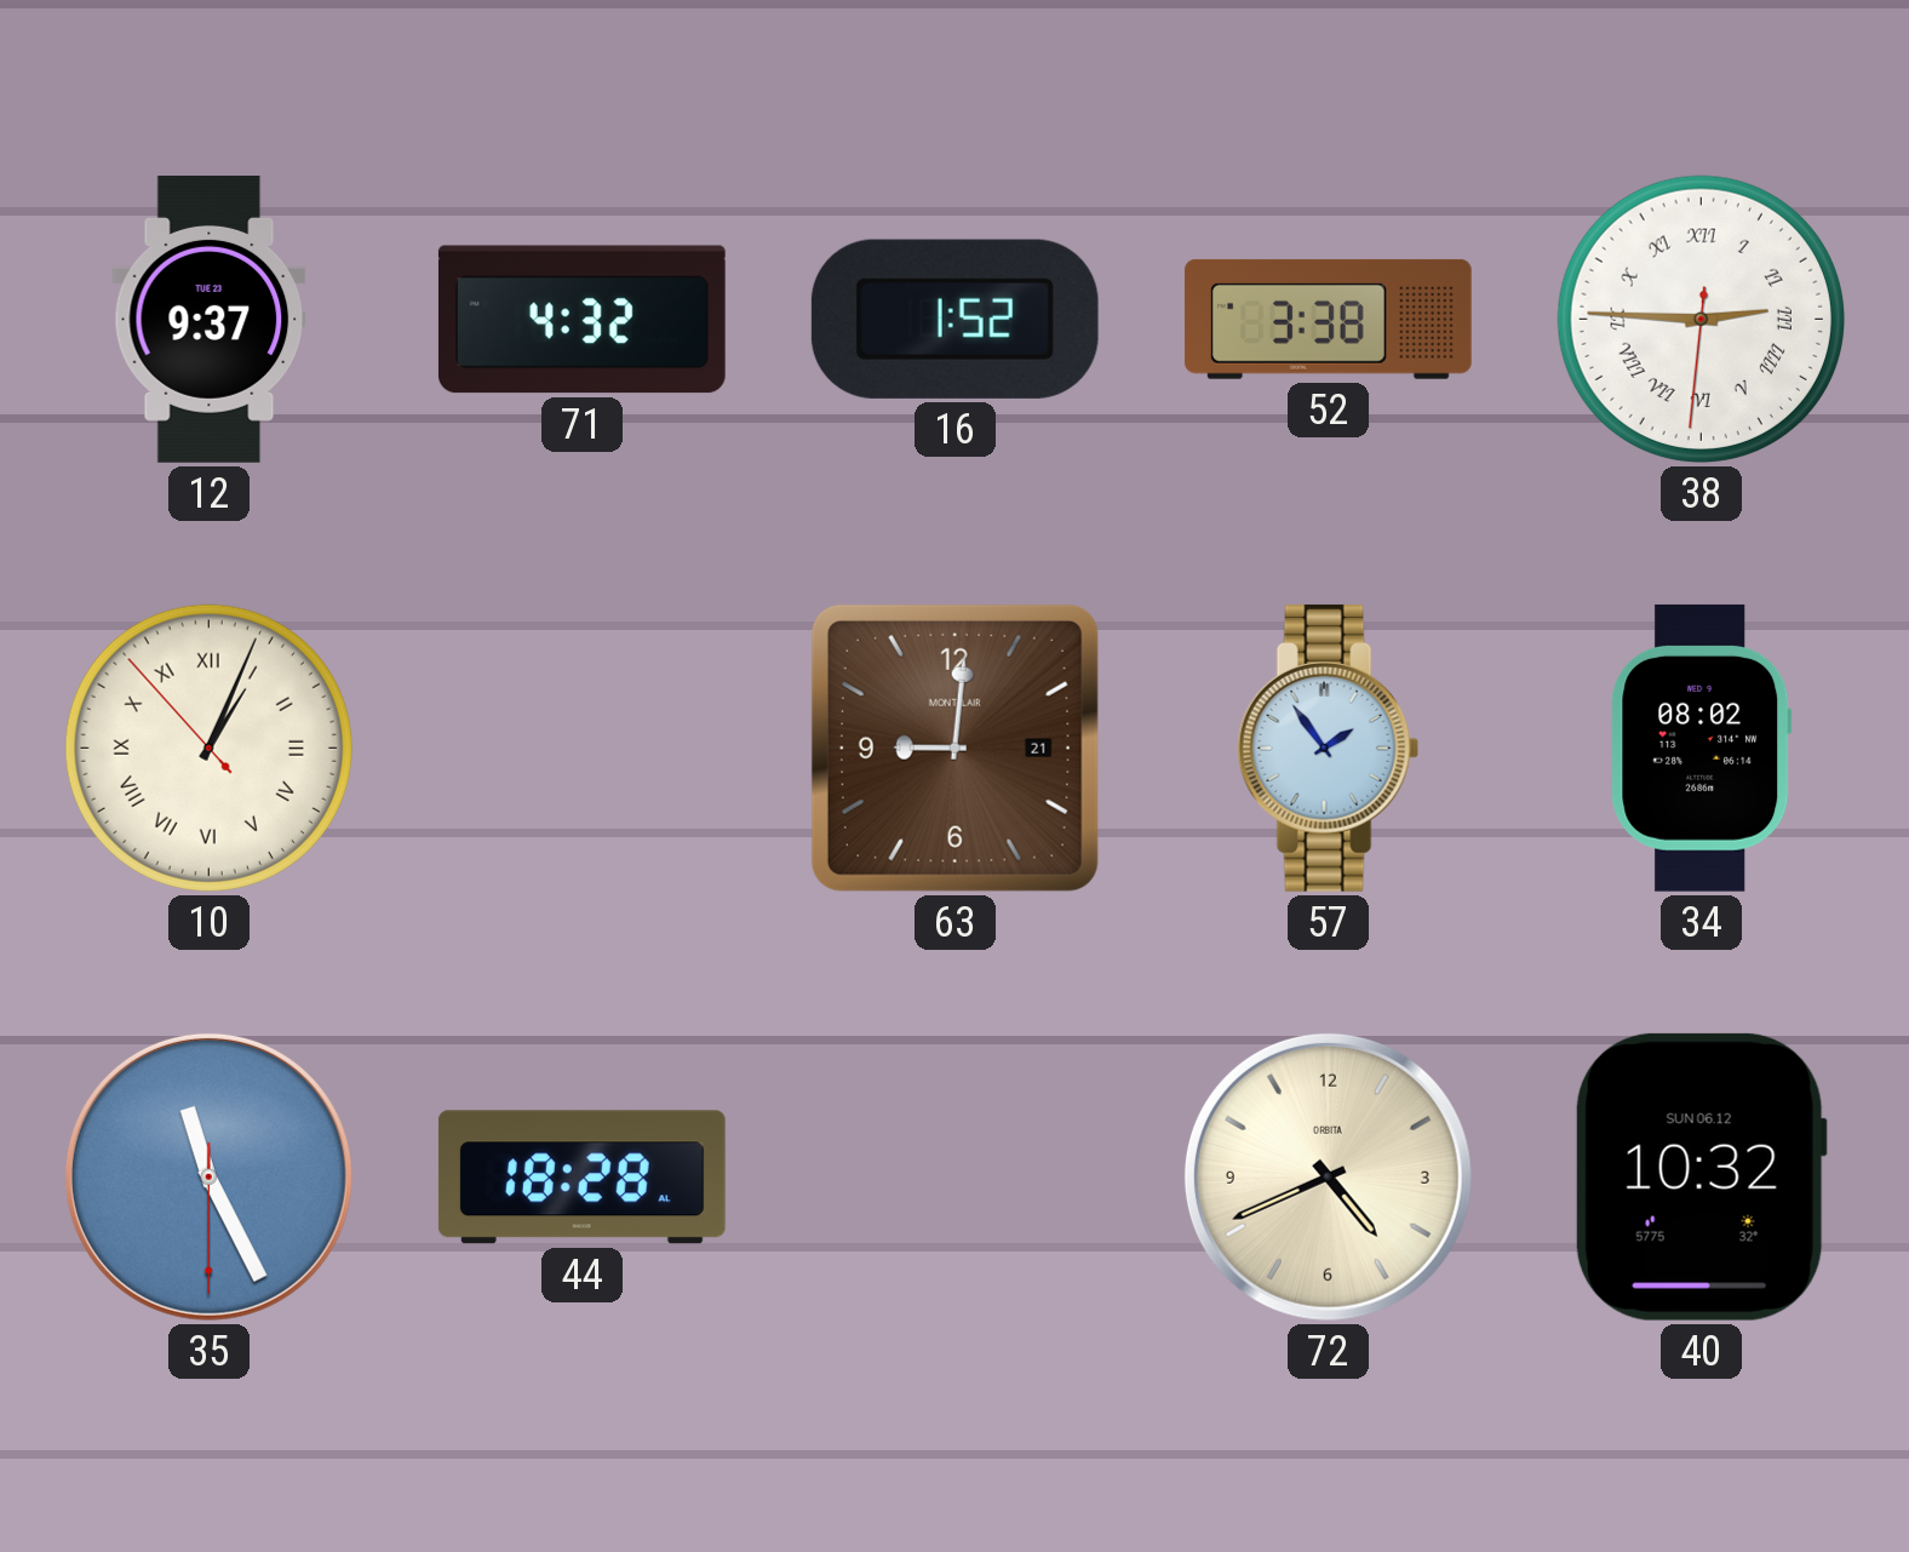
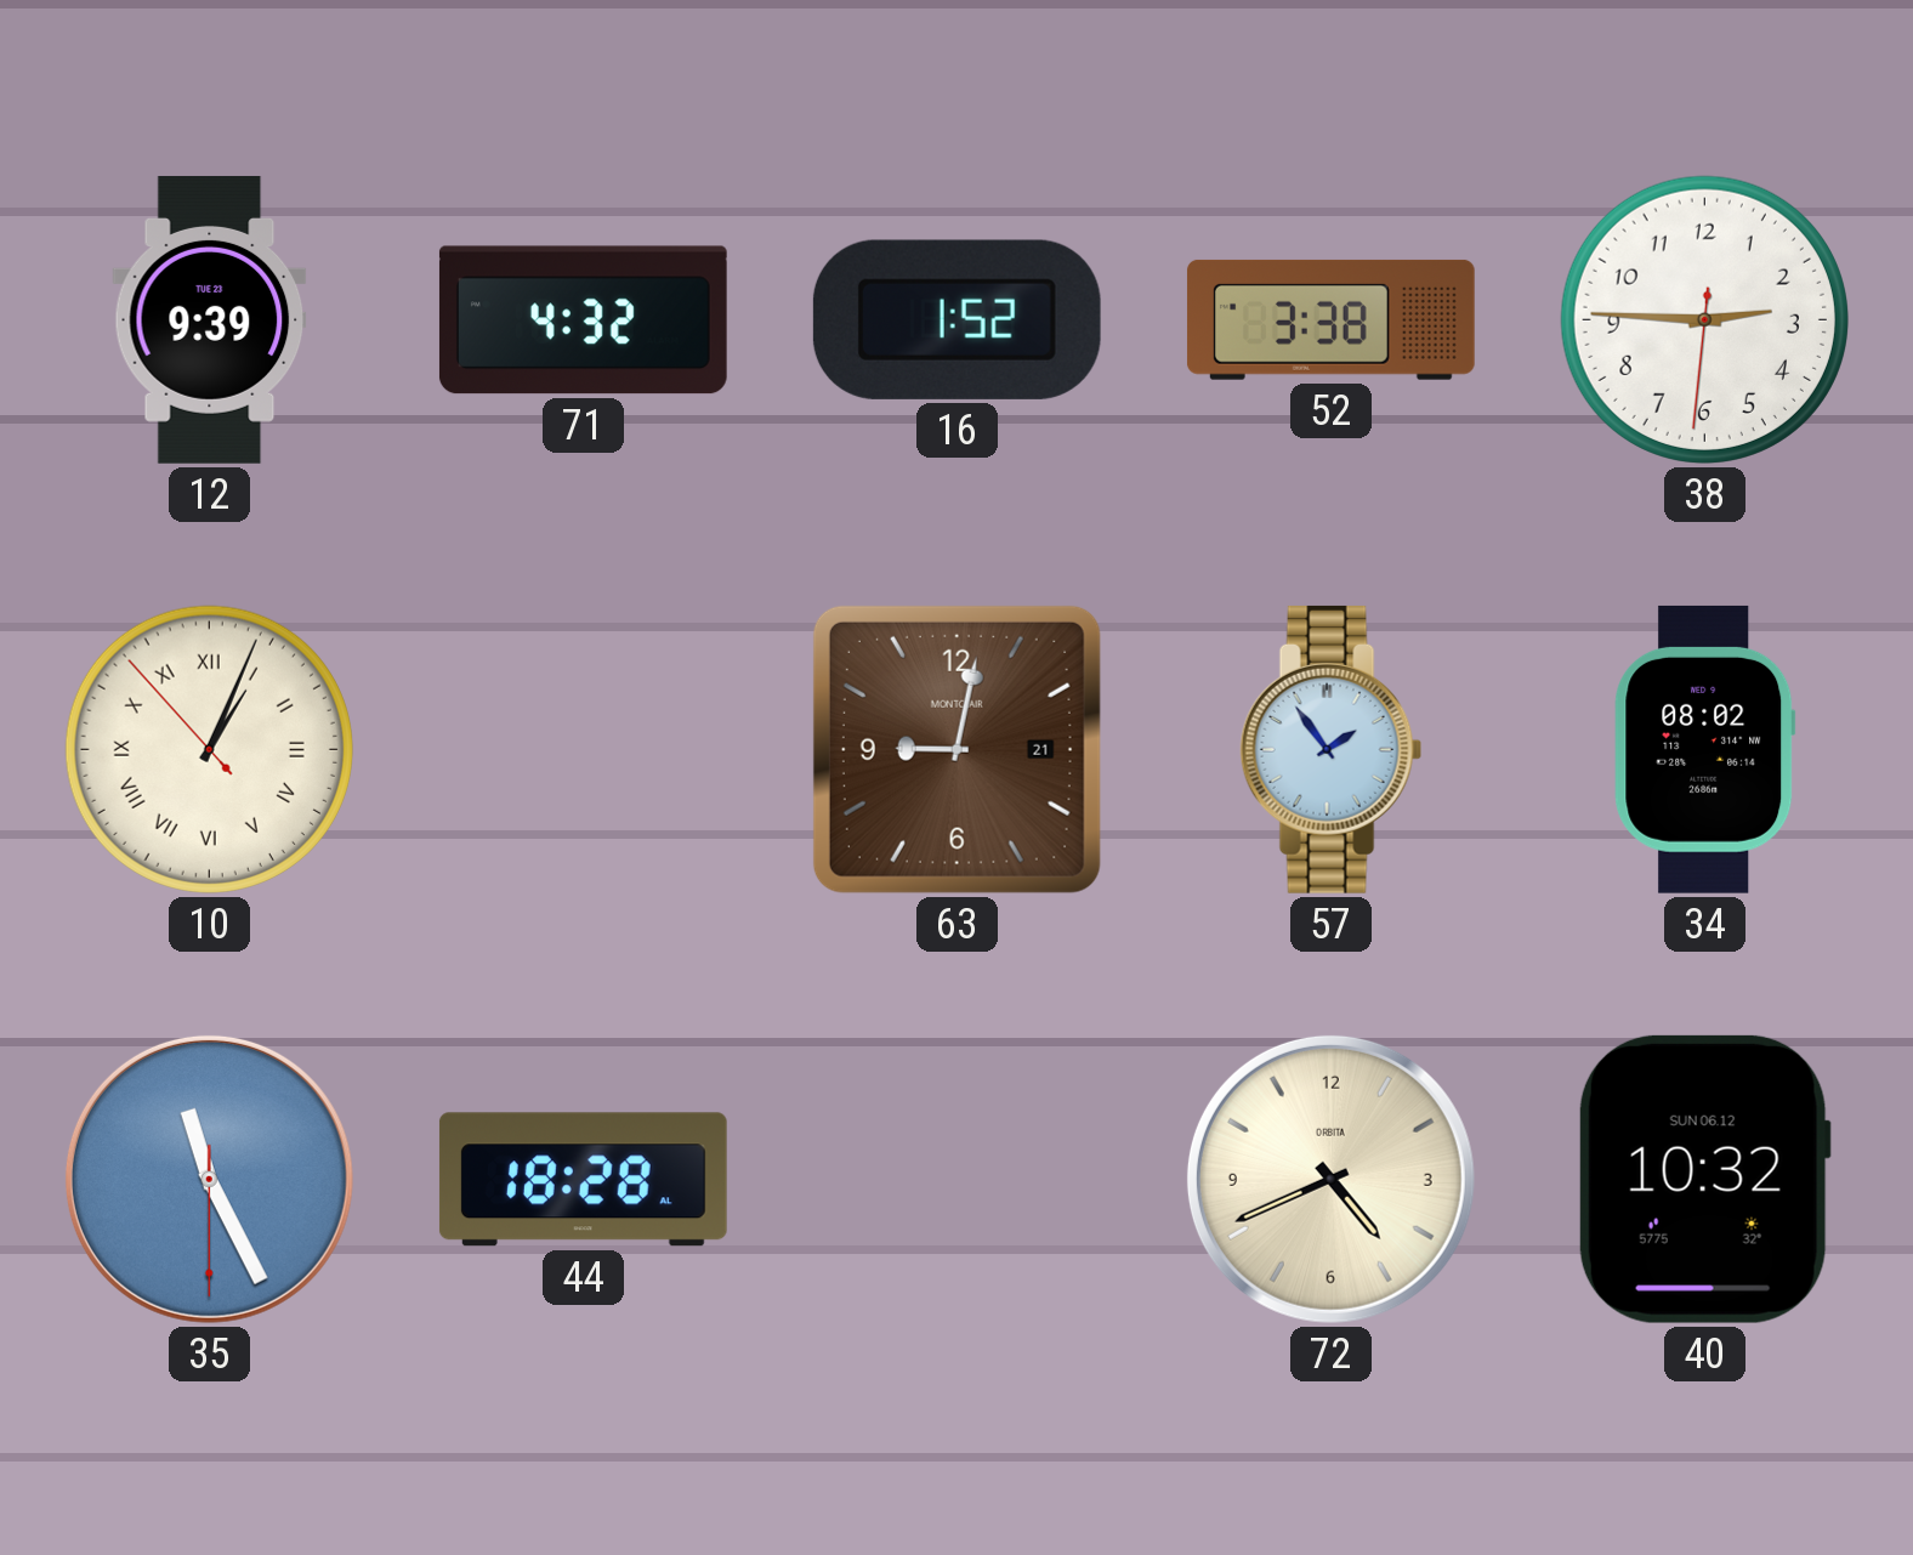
12: 9:37 -> 9:39 (210, 319)
38 numerals: Roman -> Arabic (1704, 319)
63: 9:01 -> 9:02 (956, 749)
